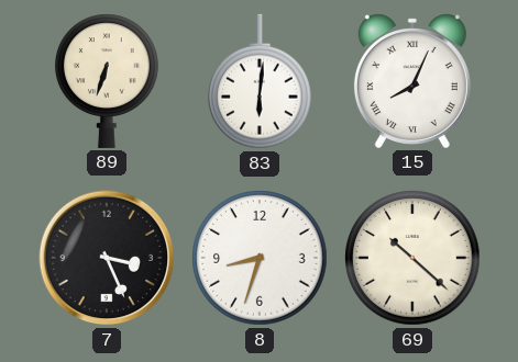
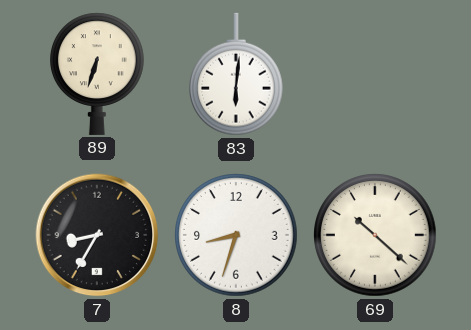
15: 8:04 -> none (412, 81)
7: 3:26 -> 8:35 (97, 235)
